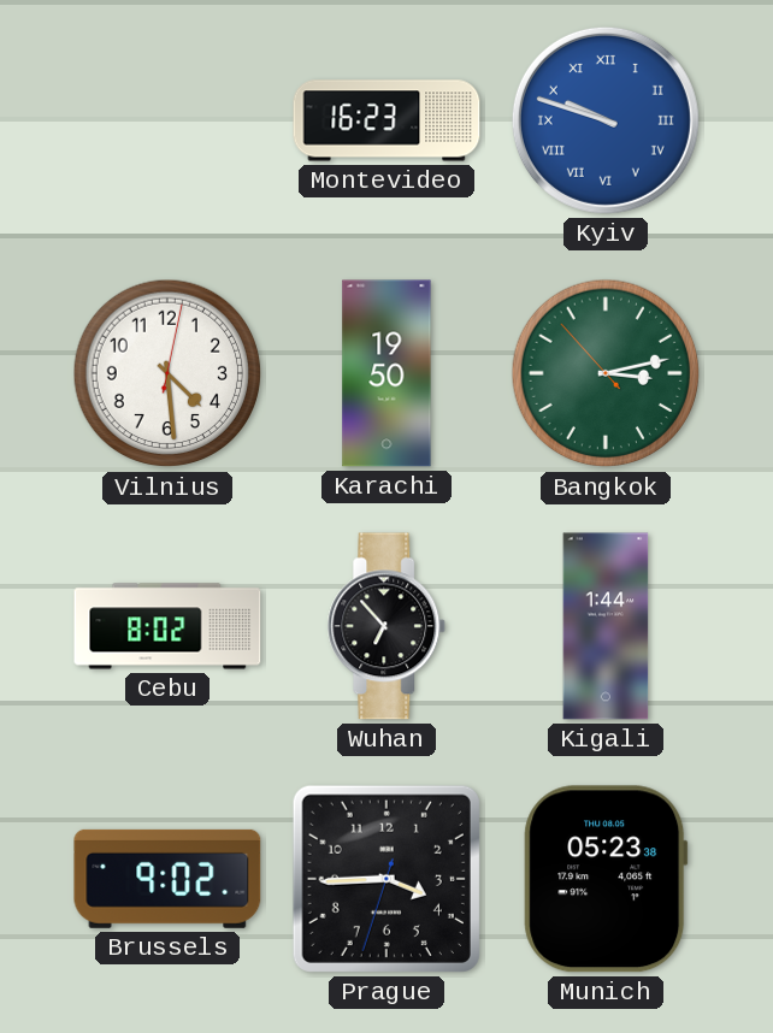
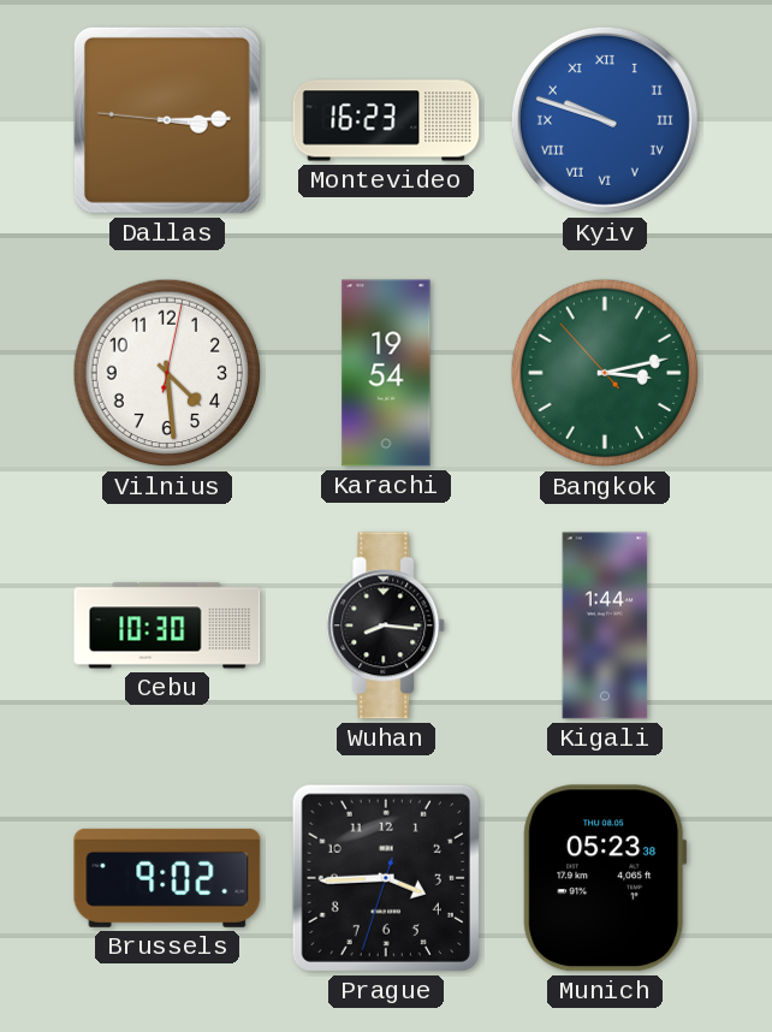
Dallas: none -> 3:14 (167, 120)
Karachi: 19:50 -> 19:54 (386, 373)
Cebu: 8:02 -> 10:30 (167, 625)
Wuhan: 6:53 -> 8:16 (386, 625)
